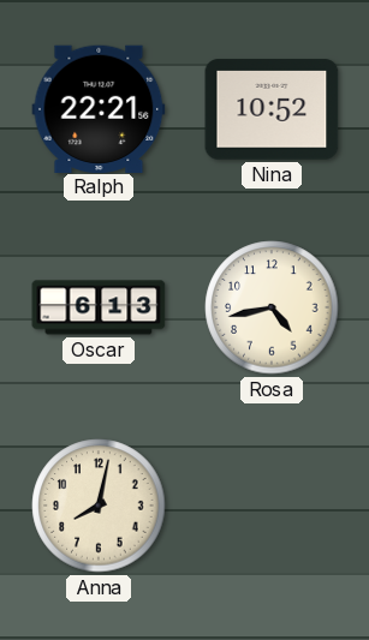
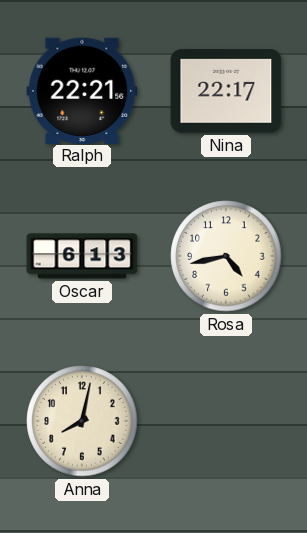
Nina: 10:52 -> 22:17 (226, 91)
